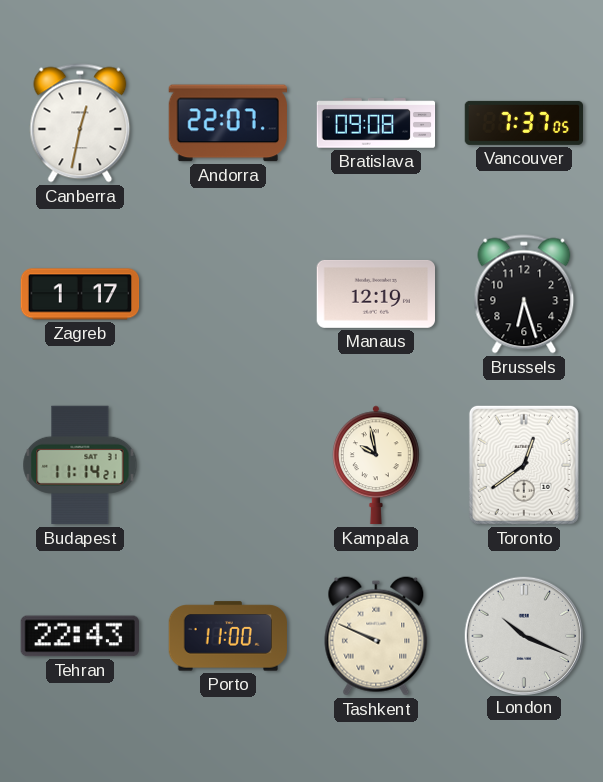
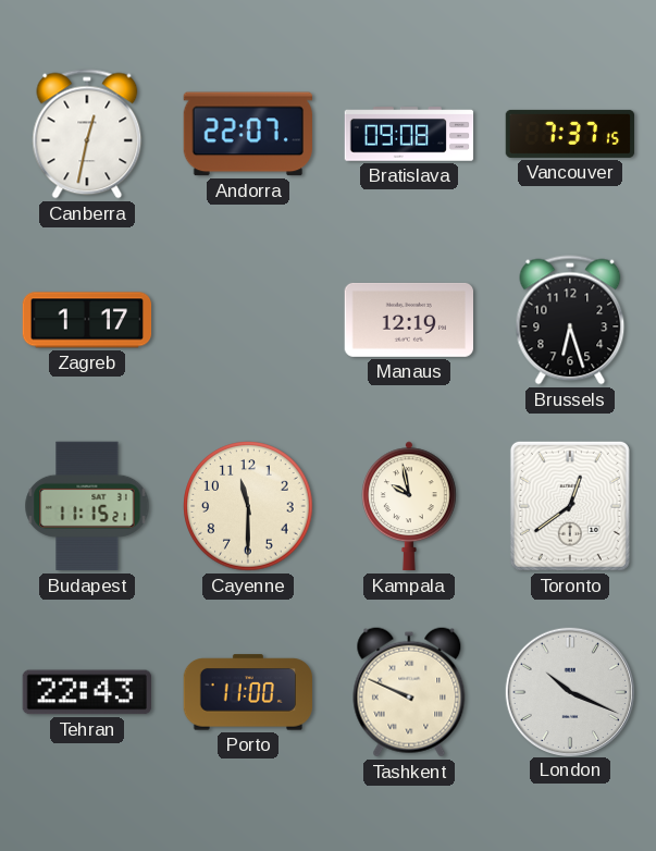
Vancouver: 7:37:05 -> 7:37:15 (570, 134)
Budapest: 11:14 -> 11:15 (87, 506)
Cayenne: none -> 11:30 (248, 506)
